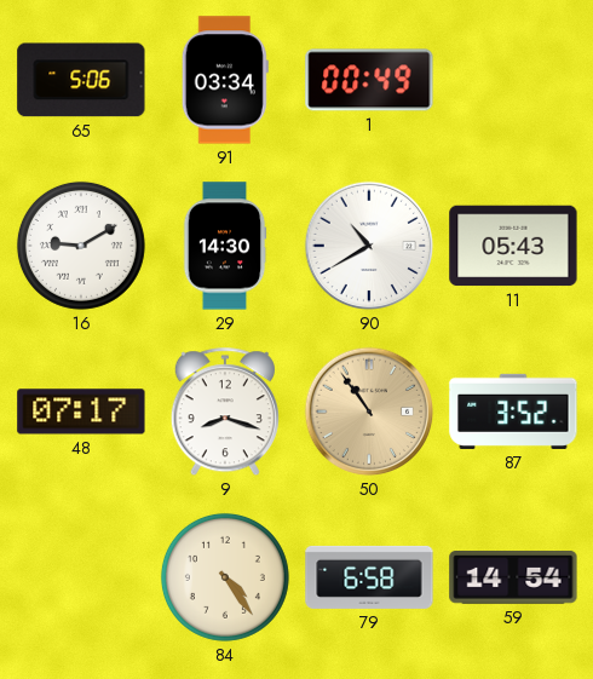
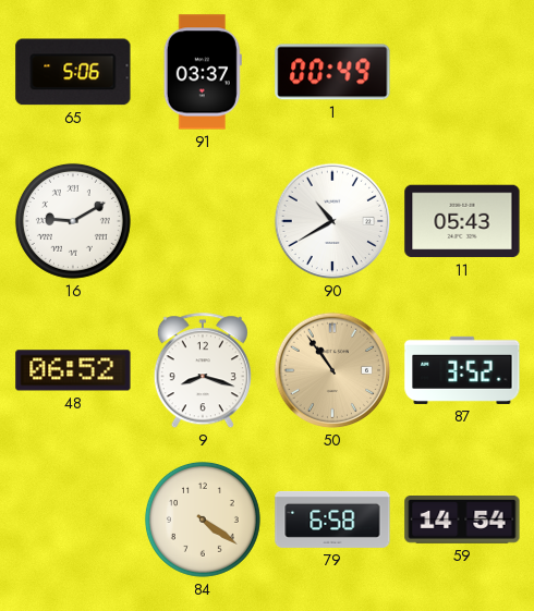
91: 03:34 -> 03:37 (203, 72)
29: 14:30 -> none (225, 246)
48: 07:17 -> 06:52 (73, 370)
84: 4:24 -> 4:21 (203, 520)
